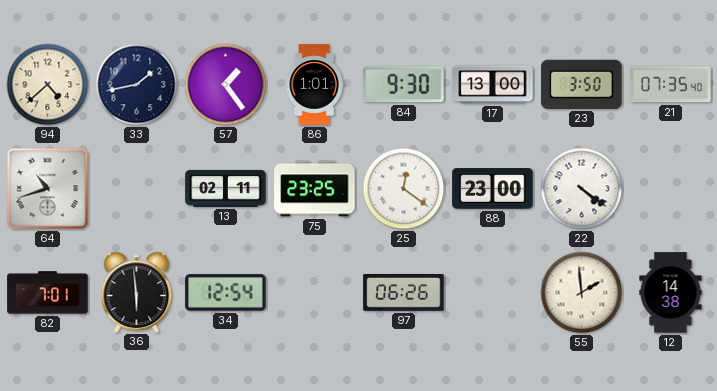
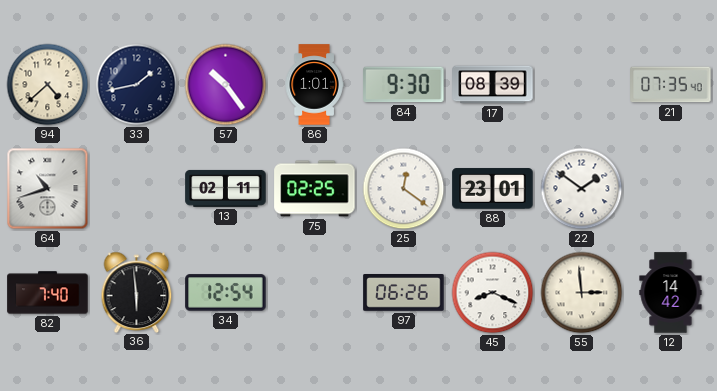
57: 1:24 -> 10:24 (226, 85)
17: 13:00 -> 08:39 (493, 85)
23: 3:50 -> none (582, 84)
75: 23:25 -> 02:25 (315, 189)
88: 23:00 -> 23:01 (493, 189)
22: 4:21 -> 1:51 (582, 189)
82: 7:01 -> 7:40 (48, 293)
45: none -> 8:19 (493, 293)
55: 1:59 -> 2:59 (582, 293)
12: 14:38 -> 14:42 (671, 293)
